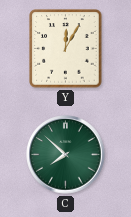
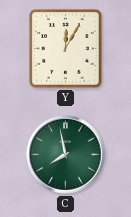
C: 7:52 -> 7:58 (66, 155)
